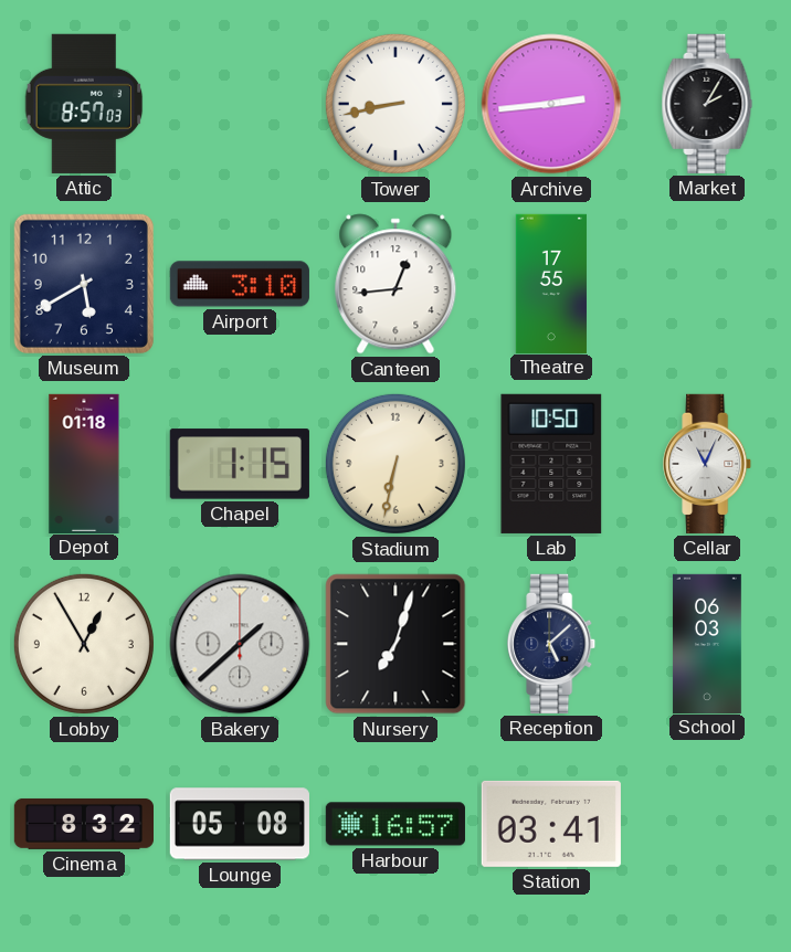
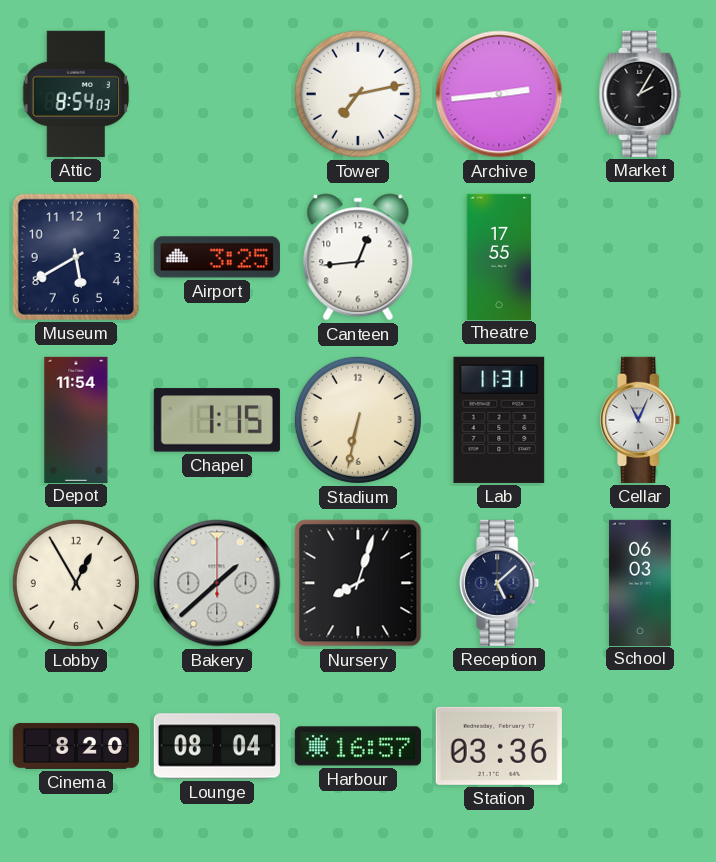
Attic: 8:57 -> 8:54 (76, 94)
Tower: 8:43 -> 7:13 (358, 94)
Airport: 3:10 -> 3:25 (217, 257)
Depot: 01:18 -> 11:54 (76, 419)
Lab: 10:50 -> 11:31 (499, 420)
Nursery: 7:03 -> 8:03 (358, 583)
Cinema: 8:32 -> 8:20 (75, 746)
Lounge: 05:08 -> 08:04 (217, 746)
Station: 03:41 -> 03:36 (499, 746)
